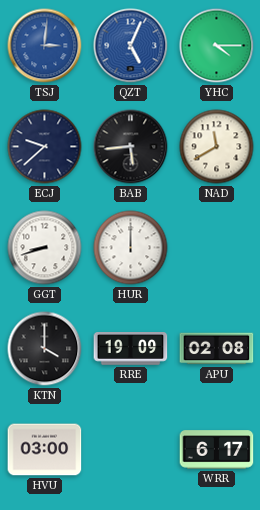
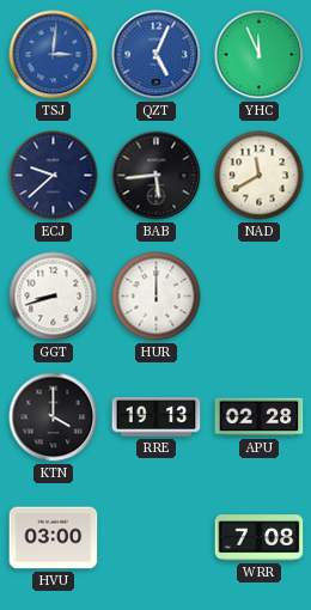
YHC: 4:15 -> 11:56 (260, 55)
RRE: 19:09 -> 19:13 (157, 417)
APU: 02:08 -> 02:28 (260, 417)
WRR: 6:17 -> 7:08 (260, 538)
